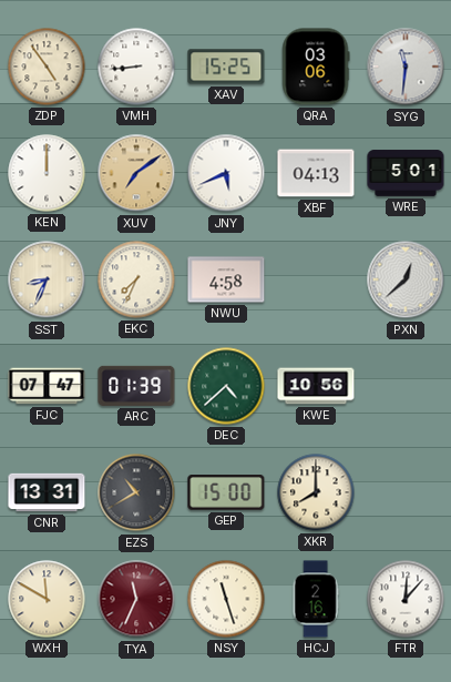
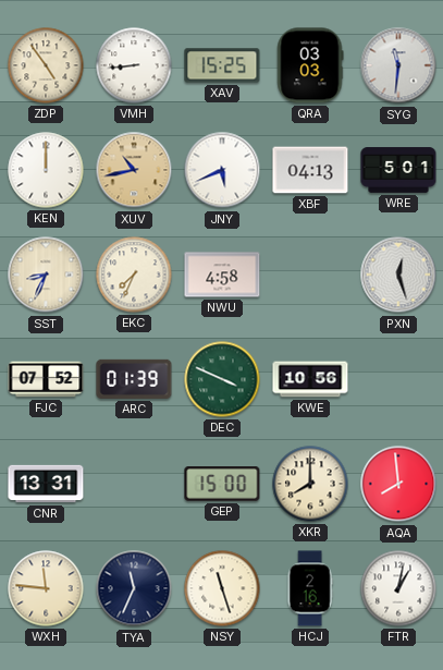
QRA: 03:06 -> 03:03 (310, 65)
XUV: 7:09 -> 10:43 (134, 170)
PXN: 12:38 -> 12:27 (398, 275)
FJC: 07:47 -> 07:52 (46, 379)
DEC: 4:38 -> 3:49 (222, 379)
EZS: 10:40 -> none (136, 492)
AQA: none -> 7:59 (398, 484)
WXH: 11:50 -> 11:46 (46, 588)
TYA dial: burgundy -> navy (134, 588)
FTR: 12:07 -> 1:02 (398, 588)
